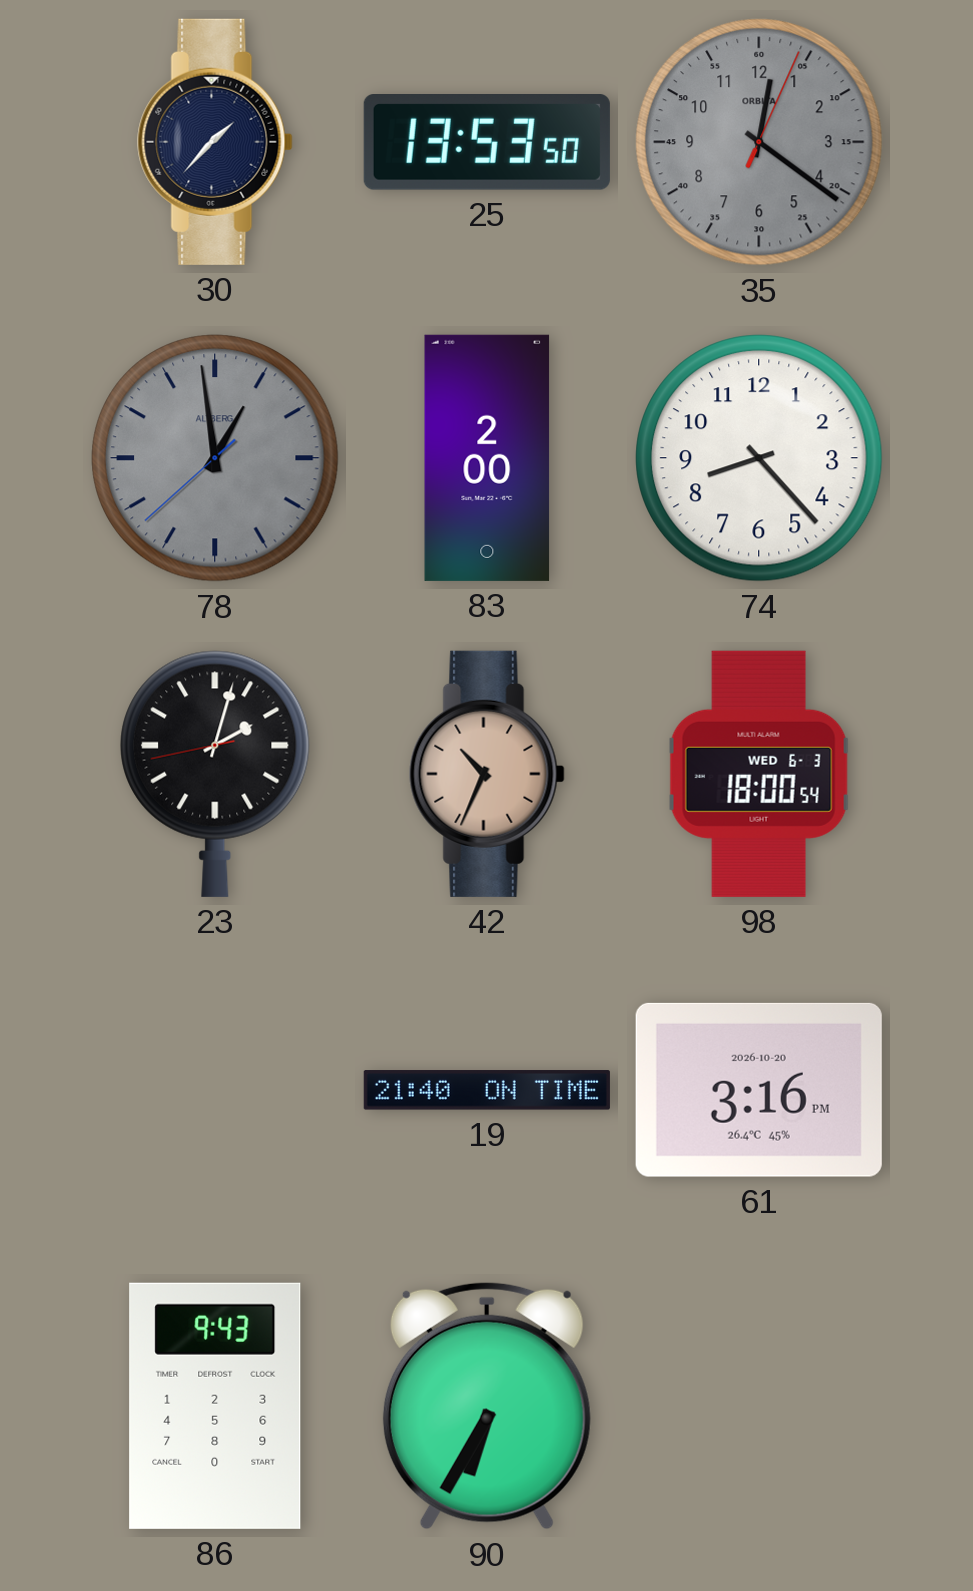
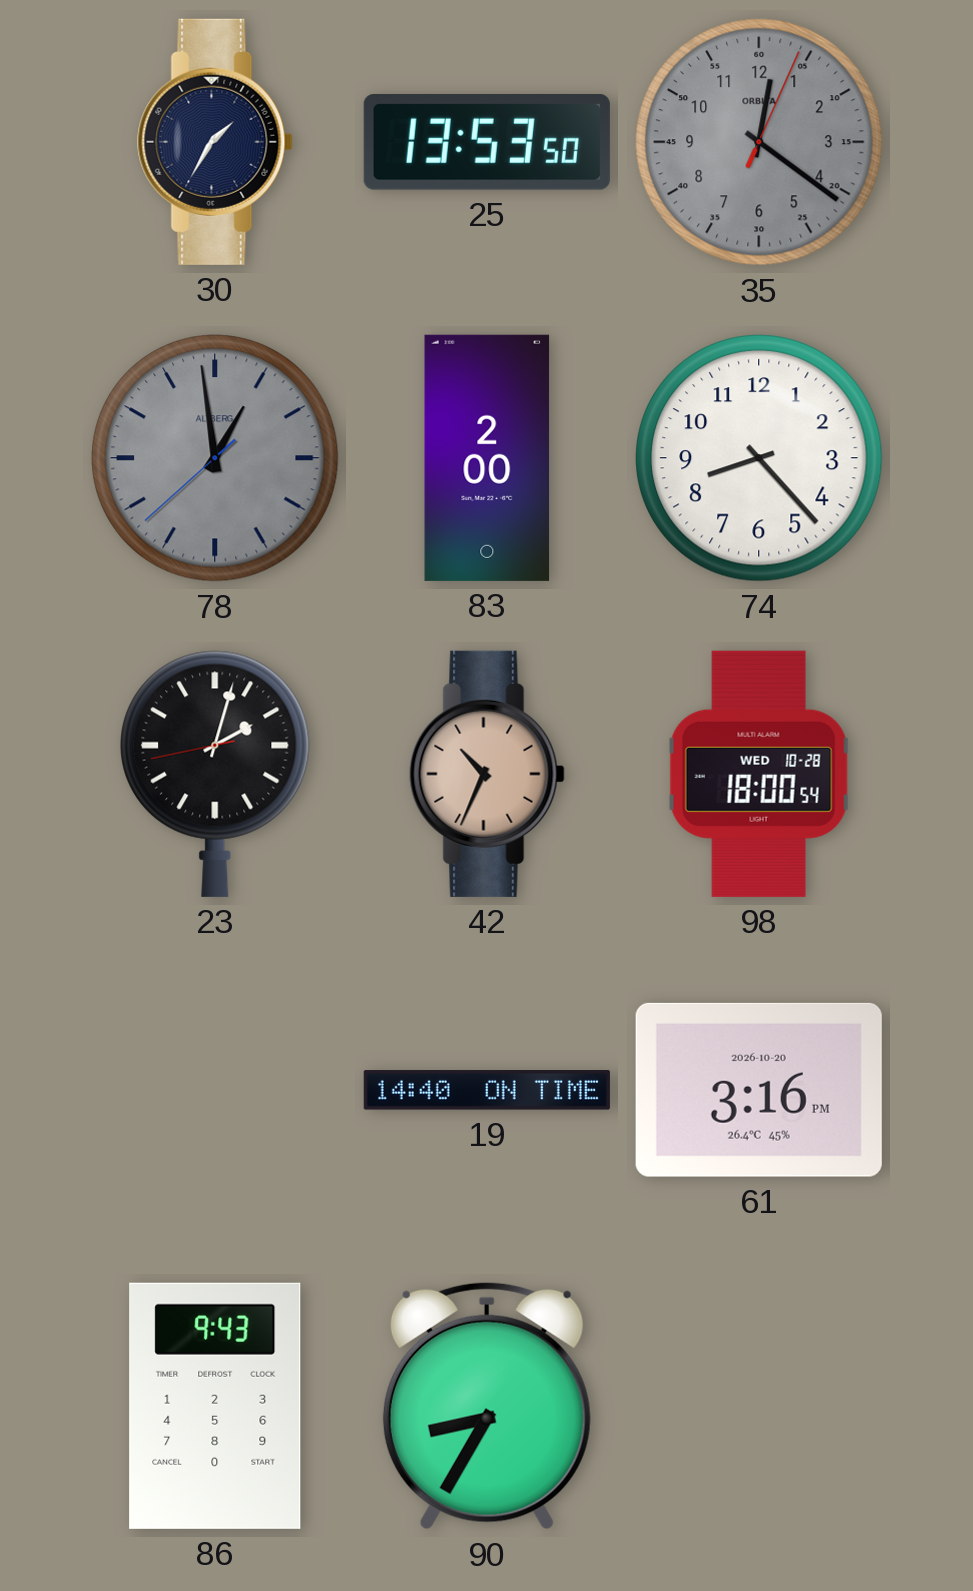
30: 1:37 -> 1:35 (215, 142)
98 date: WED 6-3 -> WED 10-28 (759, 774)
19: 21:40 -> 14:40 (487, 1090)
90: 6:35 -> 8:35 (487, 1406)
